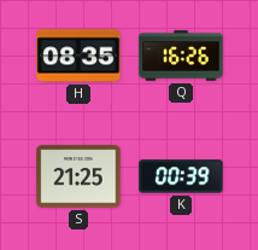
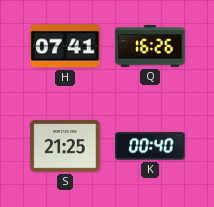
H: 08:35 -> 07:41 (65, 46)
K: 00:39 -> 00:40 (150, 146)
